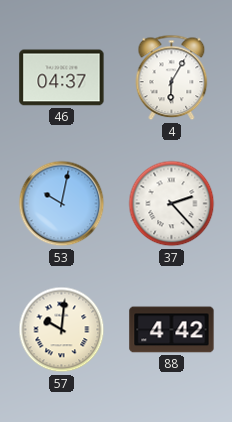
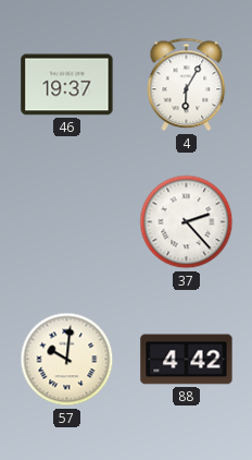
46: 04:37 -> 19:37 (67, 85)
53: 10:02 -> none (62, 204)
